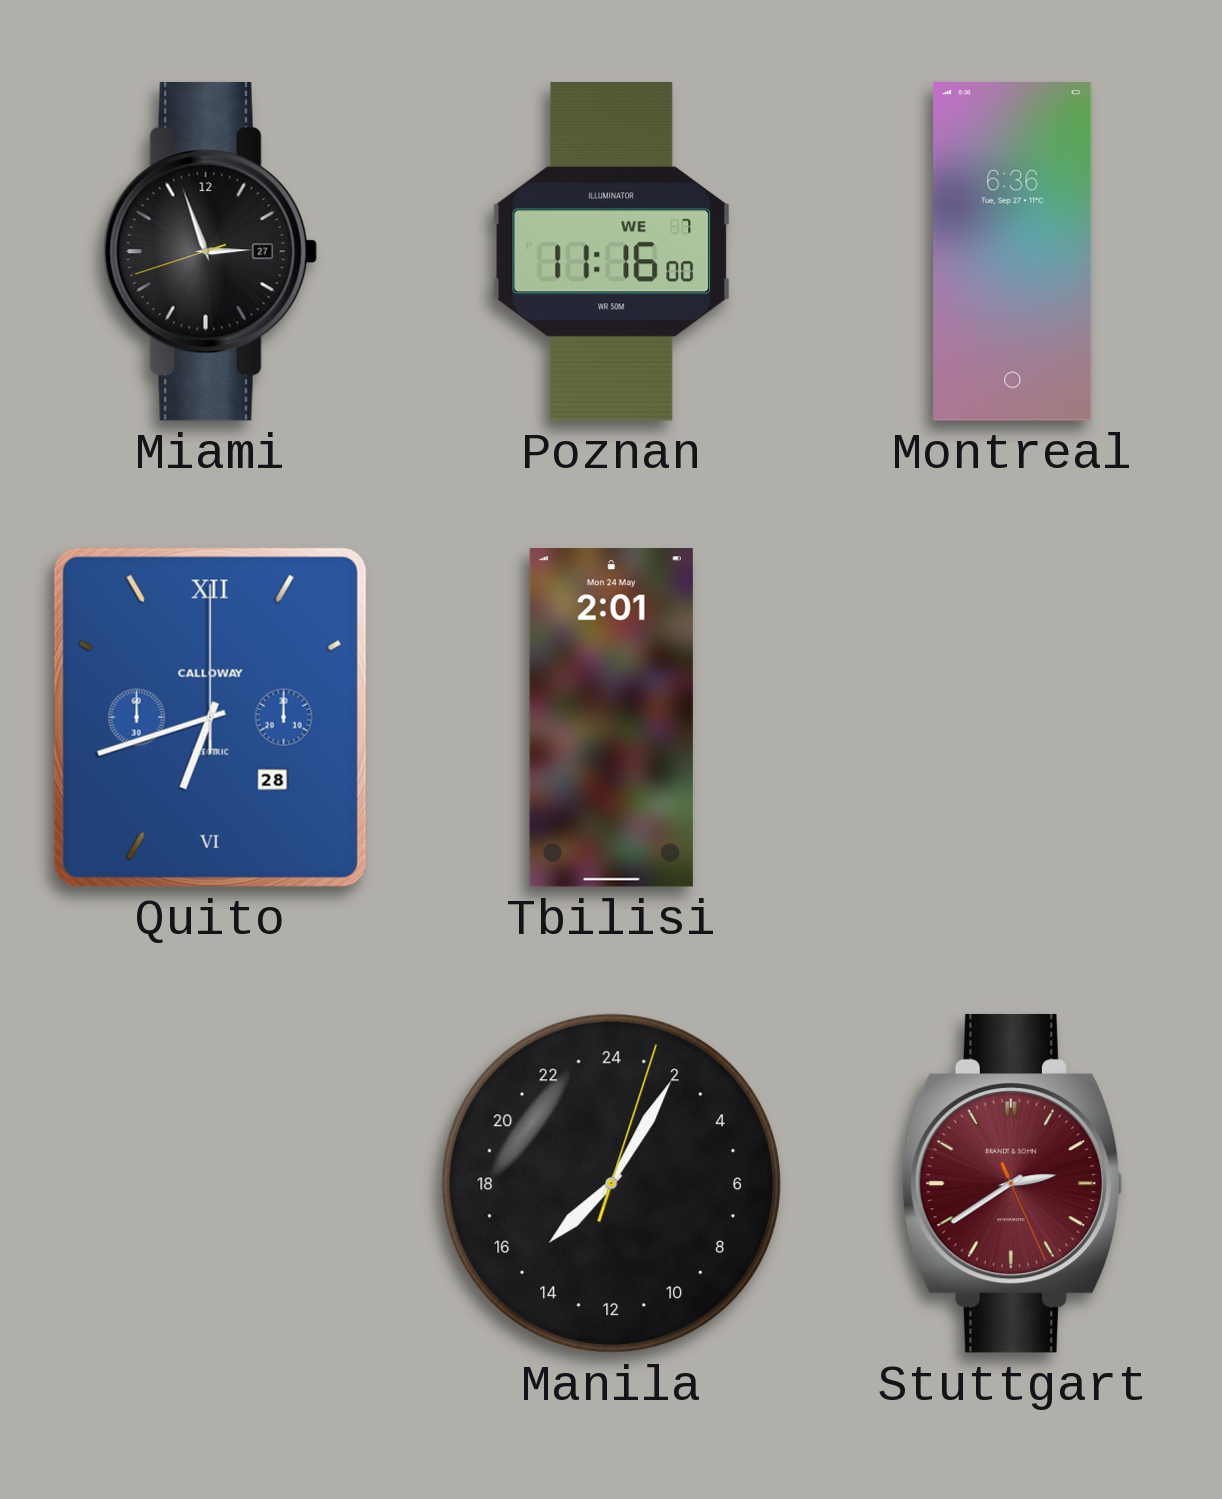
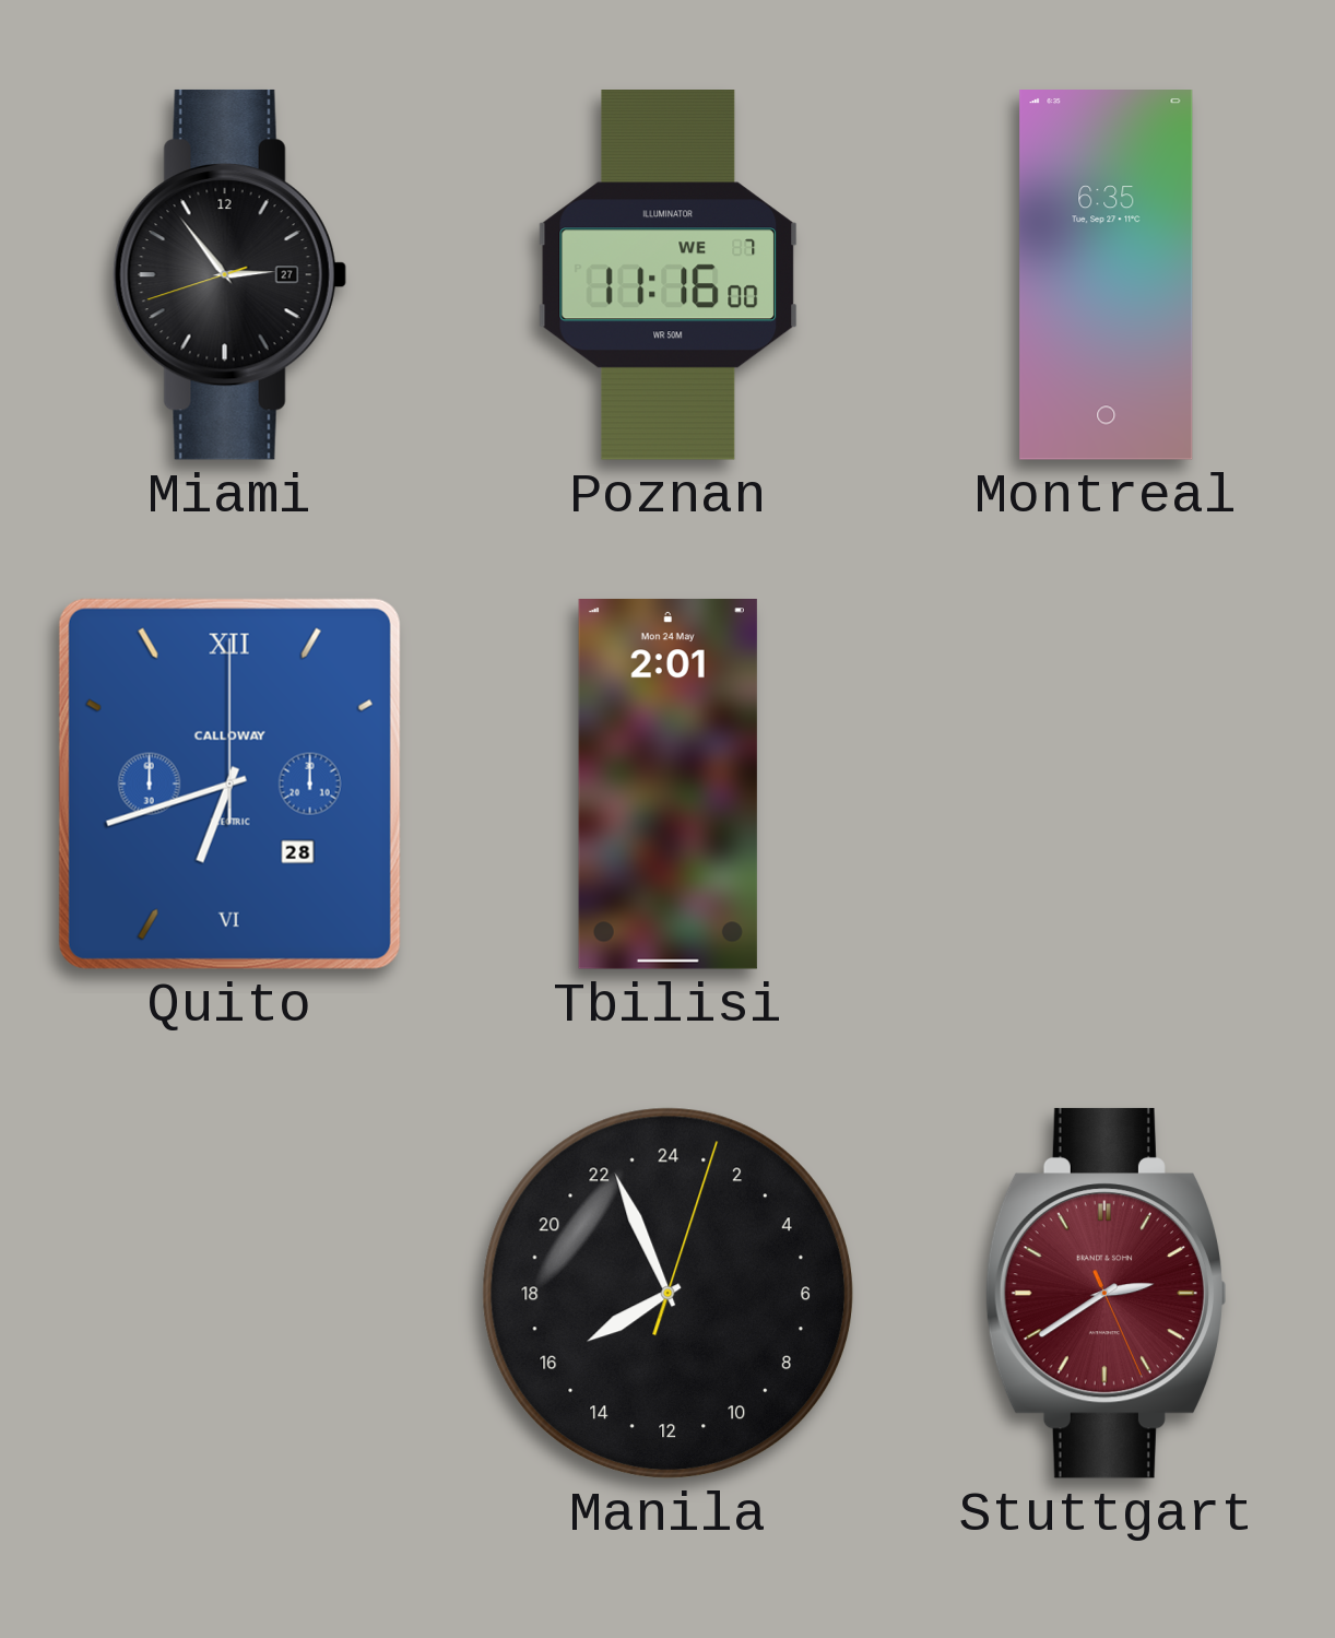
Miami: 2:56 -> 2:53 (229, 274)
Montreal: 6:36 -> 6:35 (1107, 275)
Manila: 15:05 -> 15:56 (667, 1293)
